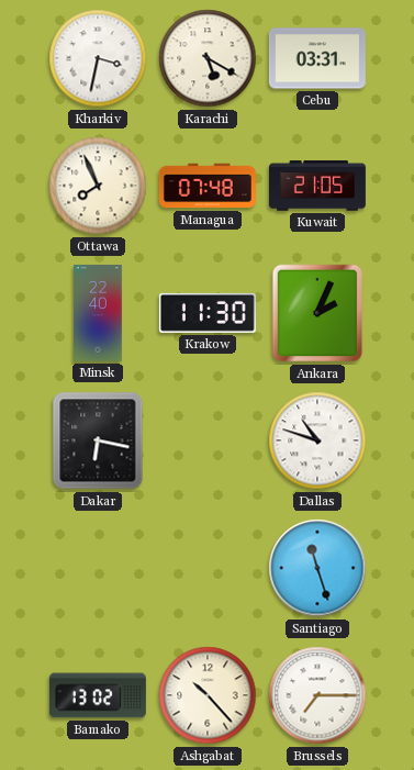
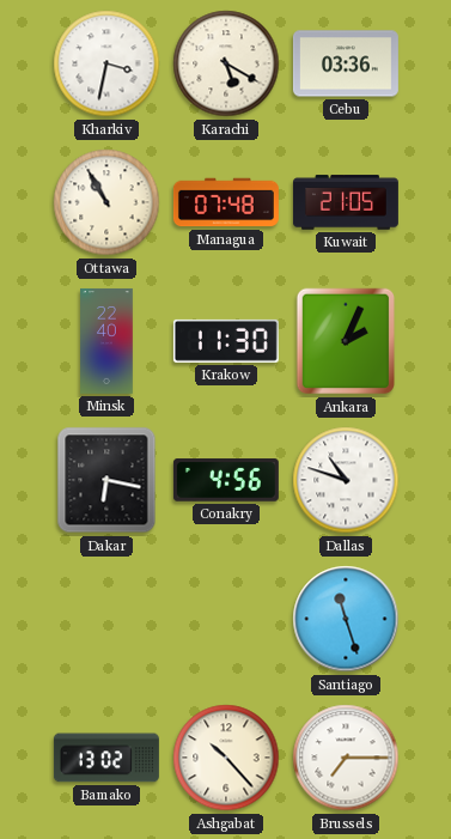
Cebu: 03:31 -> 03:36 (346, 63)
Ottawa: 7:56 -> 10:55 (106, 202)
Conakry: none -> 4:56 (226, 480)
